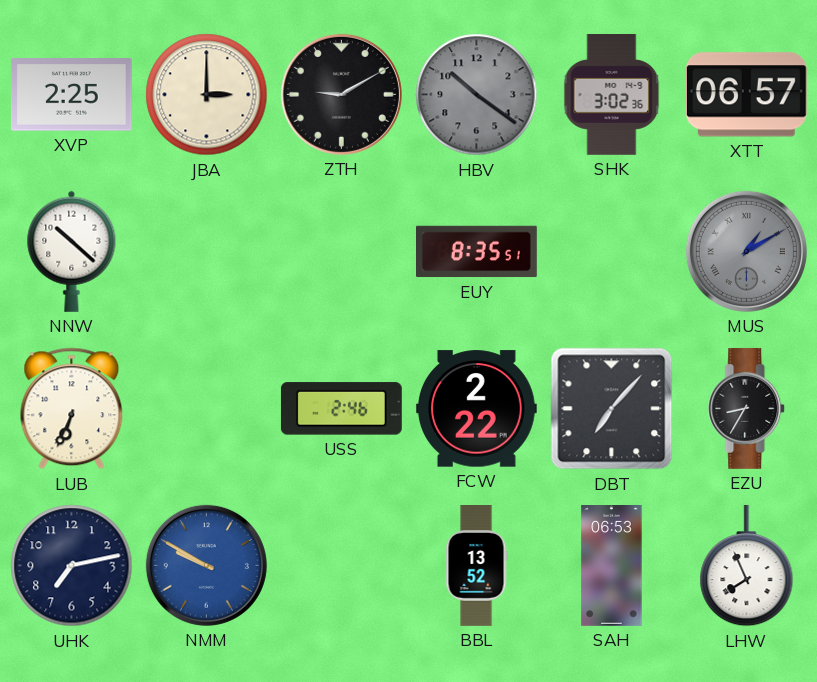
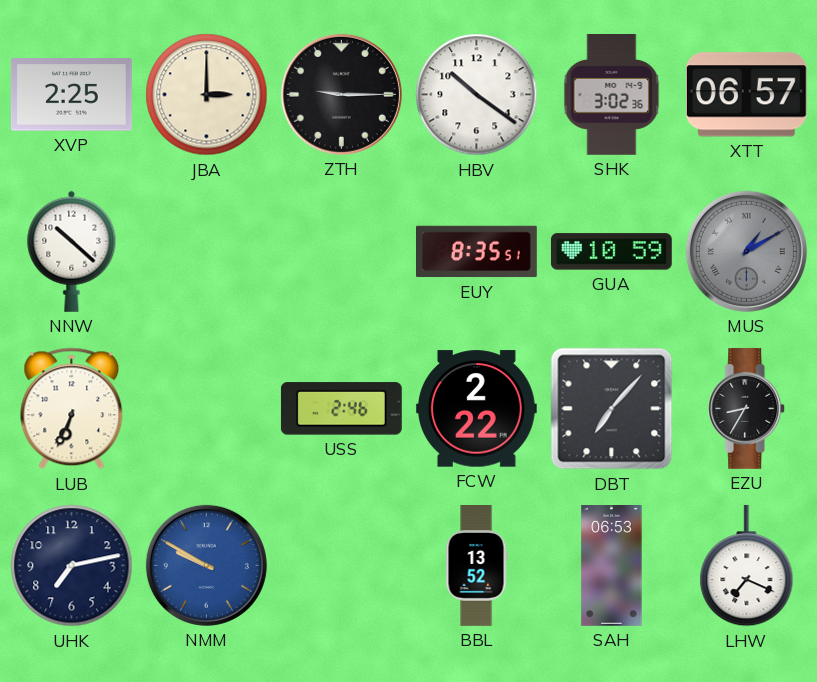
ZTH: 9:10 -> 9:15 (341, 94)
HBV dial: grey -> white (477, 95)
GUA: none -> 10:59 (611, 252)
LHW: 7:56 -> 7:19 (747, 566)
